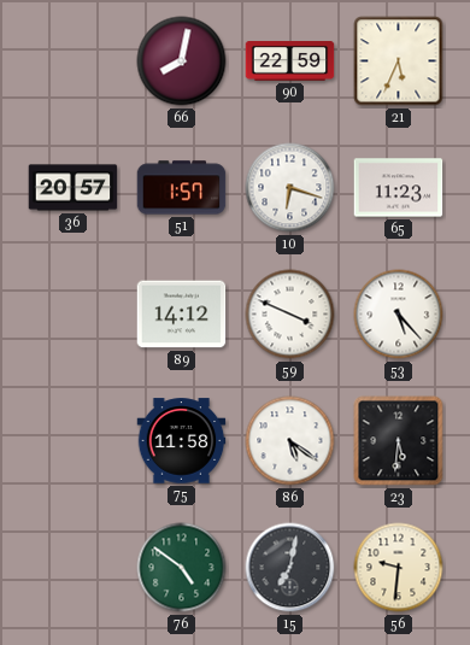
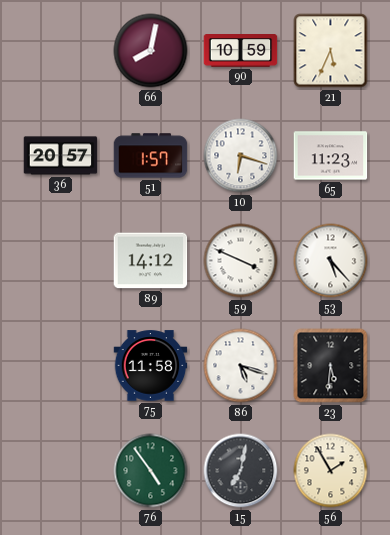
90: 22:59 -> 10:59 (241, 51)
86: 5:21 -> 5:18 (241, 366)
76: 4:51 -> 4:54 (151, 471)
56: 9:31 -> 1:55 (331, 471)
